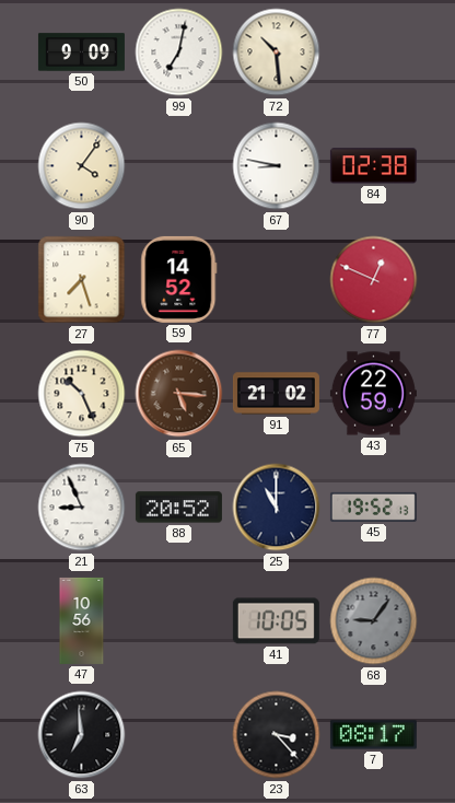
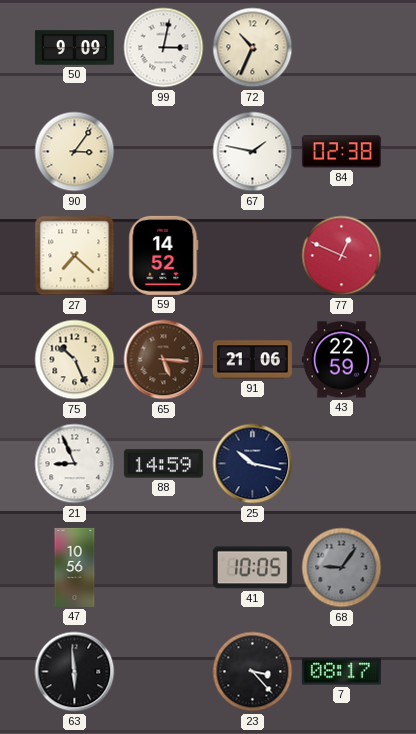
99: 7:02 -> 3:02 (164, 48)
72: 10:29 -> 10:34 (253, 48)
90: 4:06 -> 3:06 (75, 152)
67: 8:47 -> 1:47 (253, 152)
27: 7:27 -> 7:22 (75, 256)
91: 21:02 -> 21:06 (252, 360)
88: 20:52 -> 14:59 (163, 464)
25: 11:00 -> 10:17 (253, 464)
45: 19:52 -> none (373, 507)
63: 6:59 -> 5:59 (75, 672)
